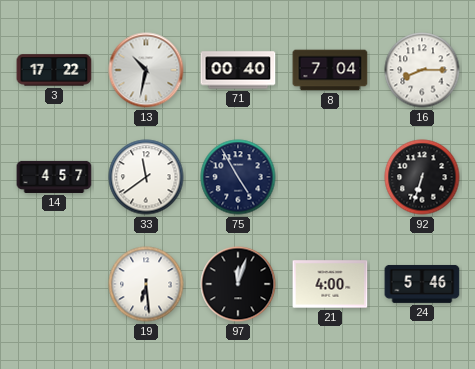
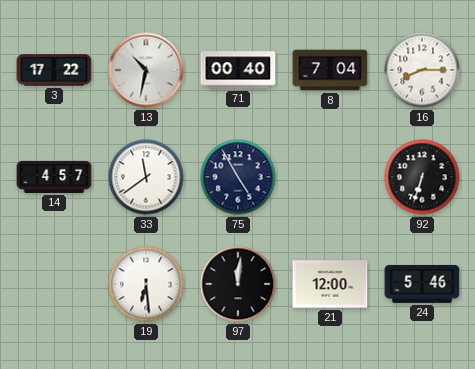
97: 12:03 -> 12:01 (238, 284)
21: 4:00 -> 12:00 (330, 284)
